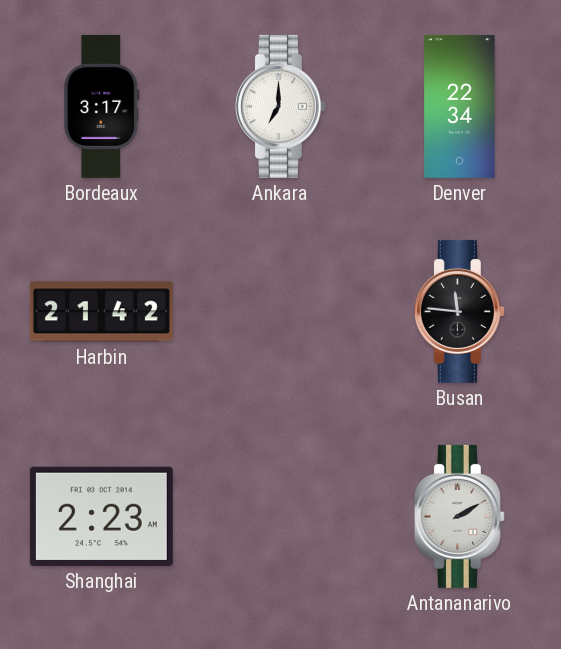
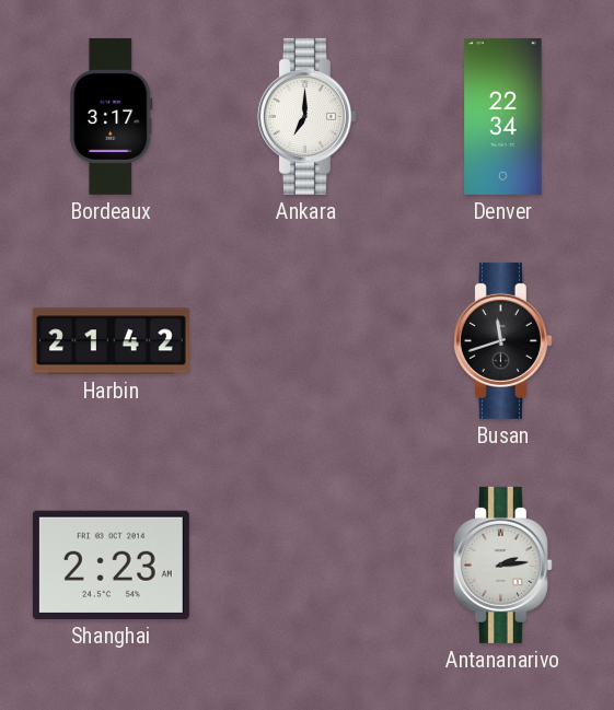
Busan: 11:46 -> 11:42 (502, 340)
Antananarivo: 2:10 -> 2:14 (502, 564)
